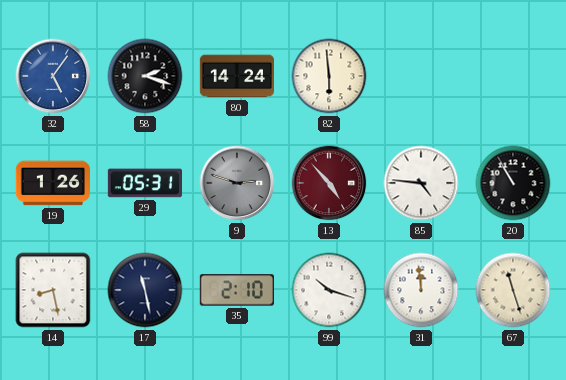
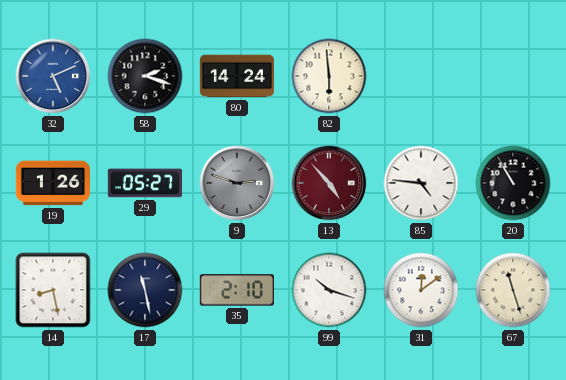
32: 5:06 -> 5:11 (53, 76)
29: 05:31 -> 05:27 (144, 183)
31: 11:59 -> 12:09 (421, 290)
